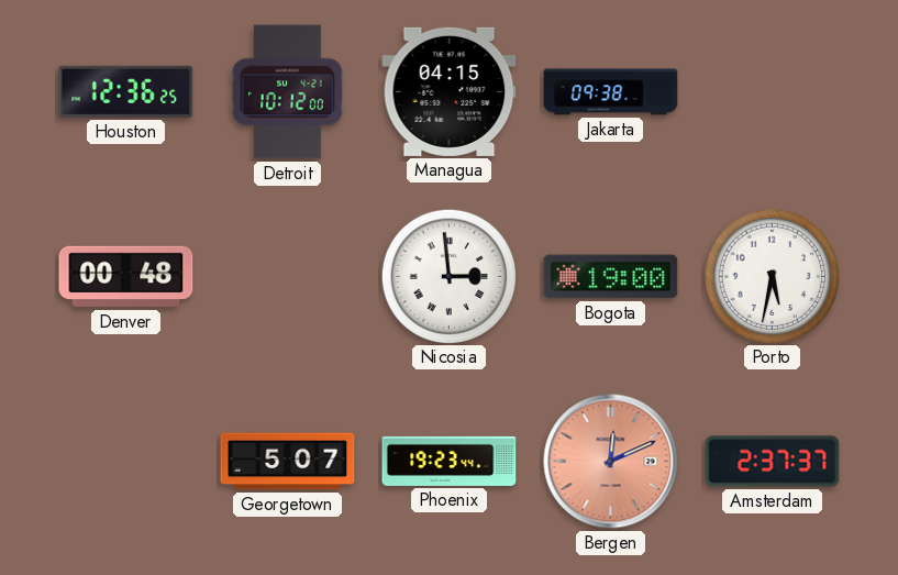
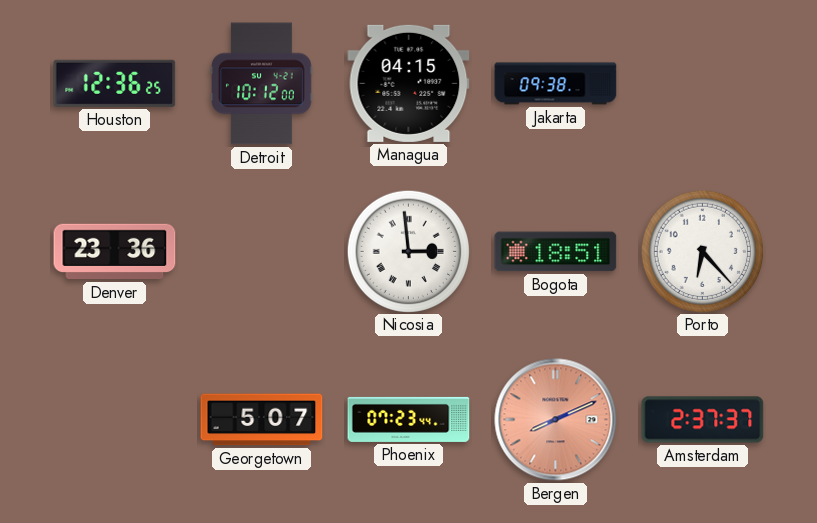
Denver: 00:48 -> 23:36 (115, 252)
Bogota: 19:00 -> 18:51 (556, 252)
Porto: 5:32 -> 6:23 (702, 251)
Phoenix: 19:23 -> 07:23 (409, 419)
Bergen: 12:11 -> 8:11 (556, 420)
